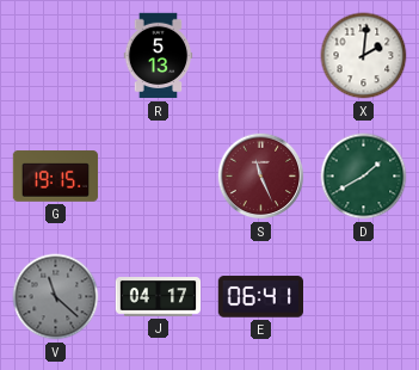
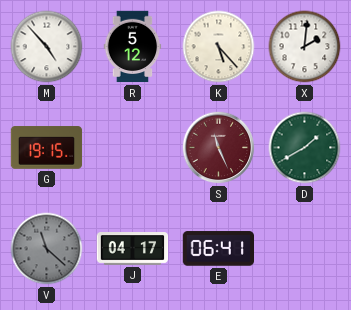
M: none -> 4:53 (47, 47)
R: 5:13 -> 5:12 (133, 47)
K: none -> 5:23 (219, 47)
